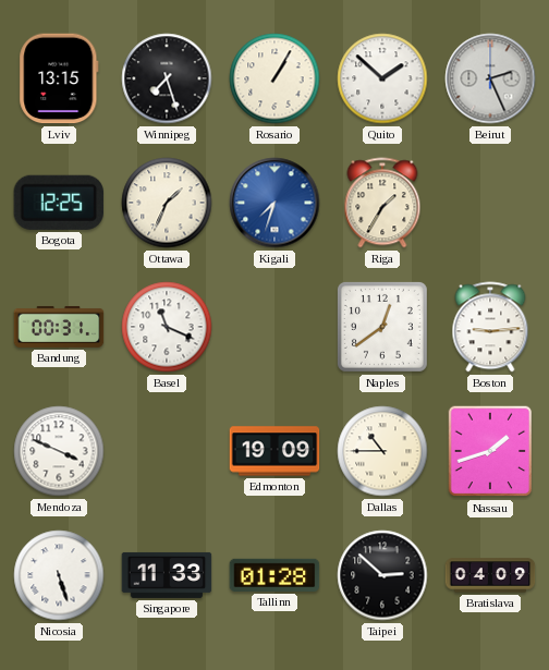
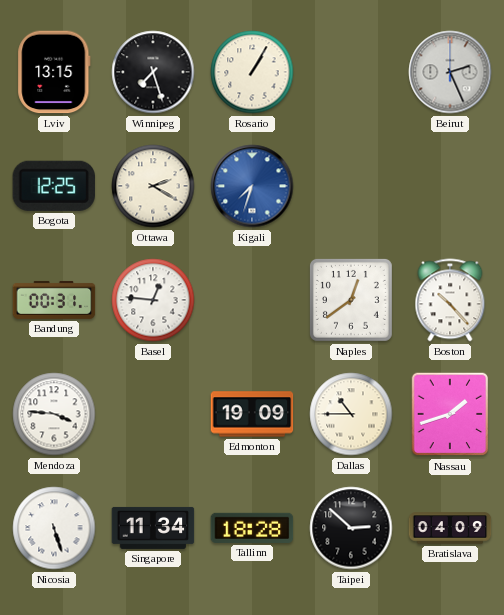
Quito: 1:52 -> none (382, 78)
Ottawa: 1:34 -> 2:20 (153, 186)
Riga: 1:35 -> none (382, 203)
Basel: 11:19 -> 12:46 (153, 300)
Boston: 9:14 -> 10:23 (450, 300)
Mendoza: 3:49 -> 3:46 (54, 414)
Singapore: 11:33 -> 11:34 (153, 528)
Tallinn: 01:28 -> 18:28 (252, 528)
